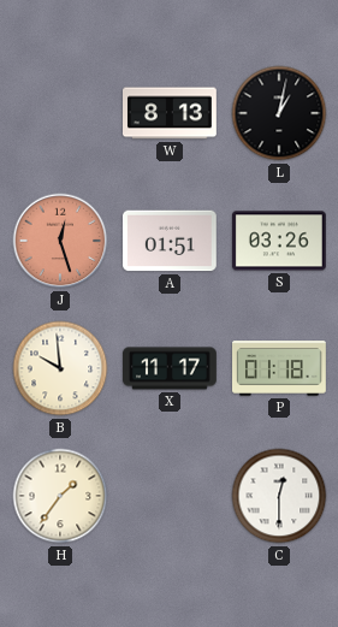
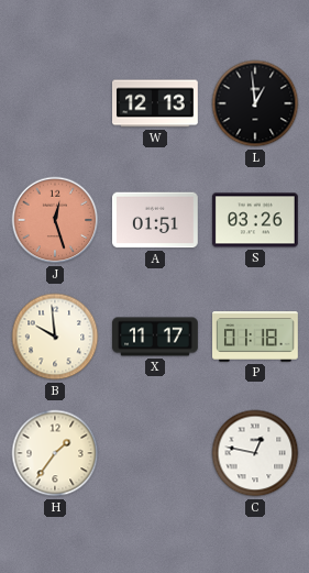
W: 8:13 -> 12:13 (156, 103)
L: 1:02 -> 12:59 (255, 103)
C: 12:30 -> 12:47 (255, 453)
